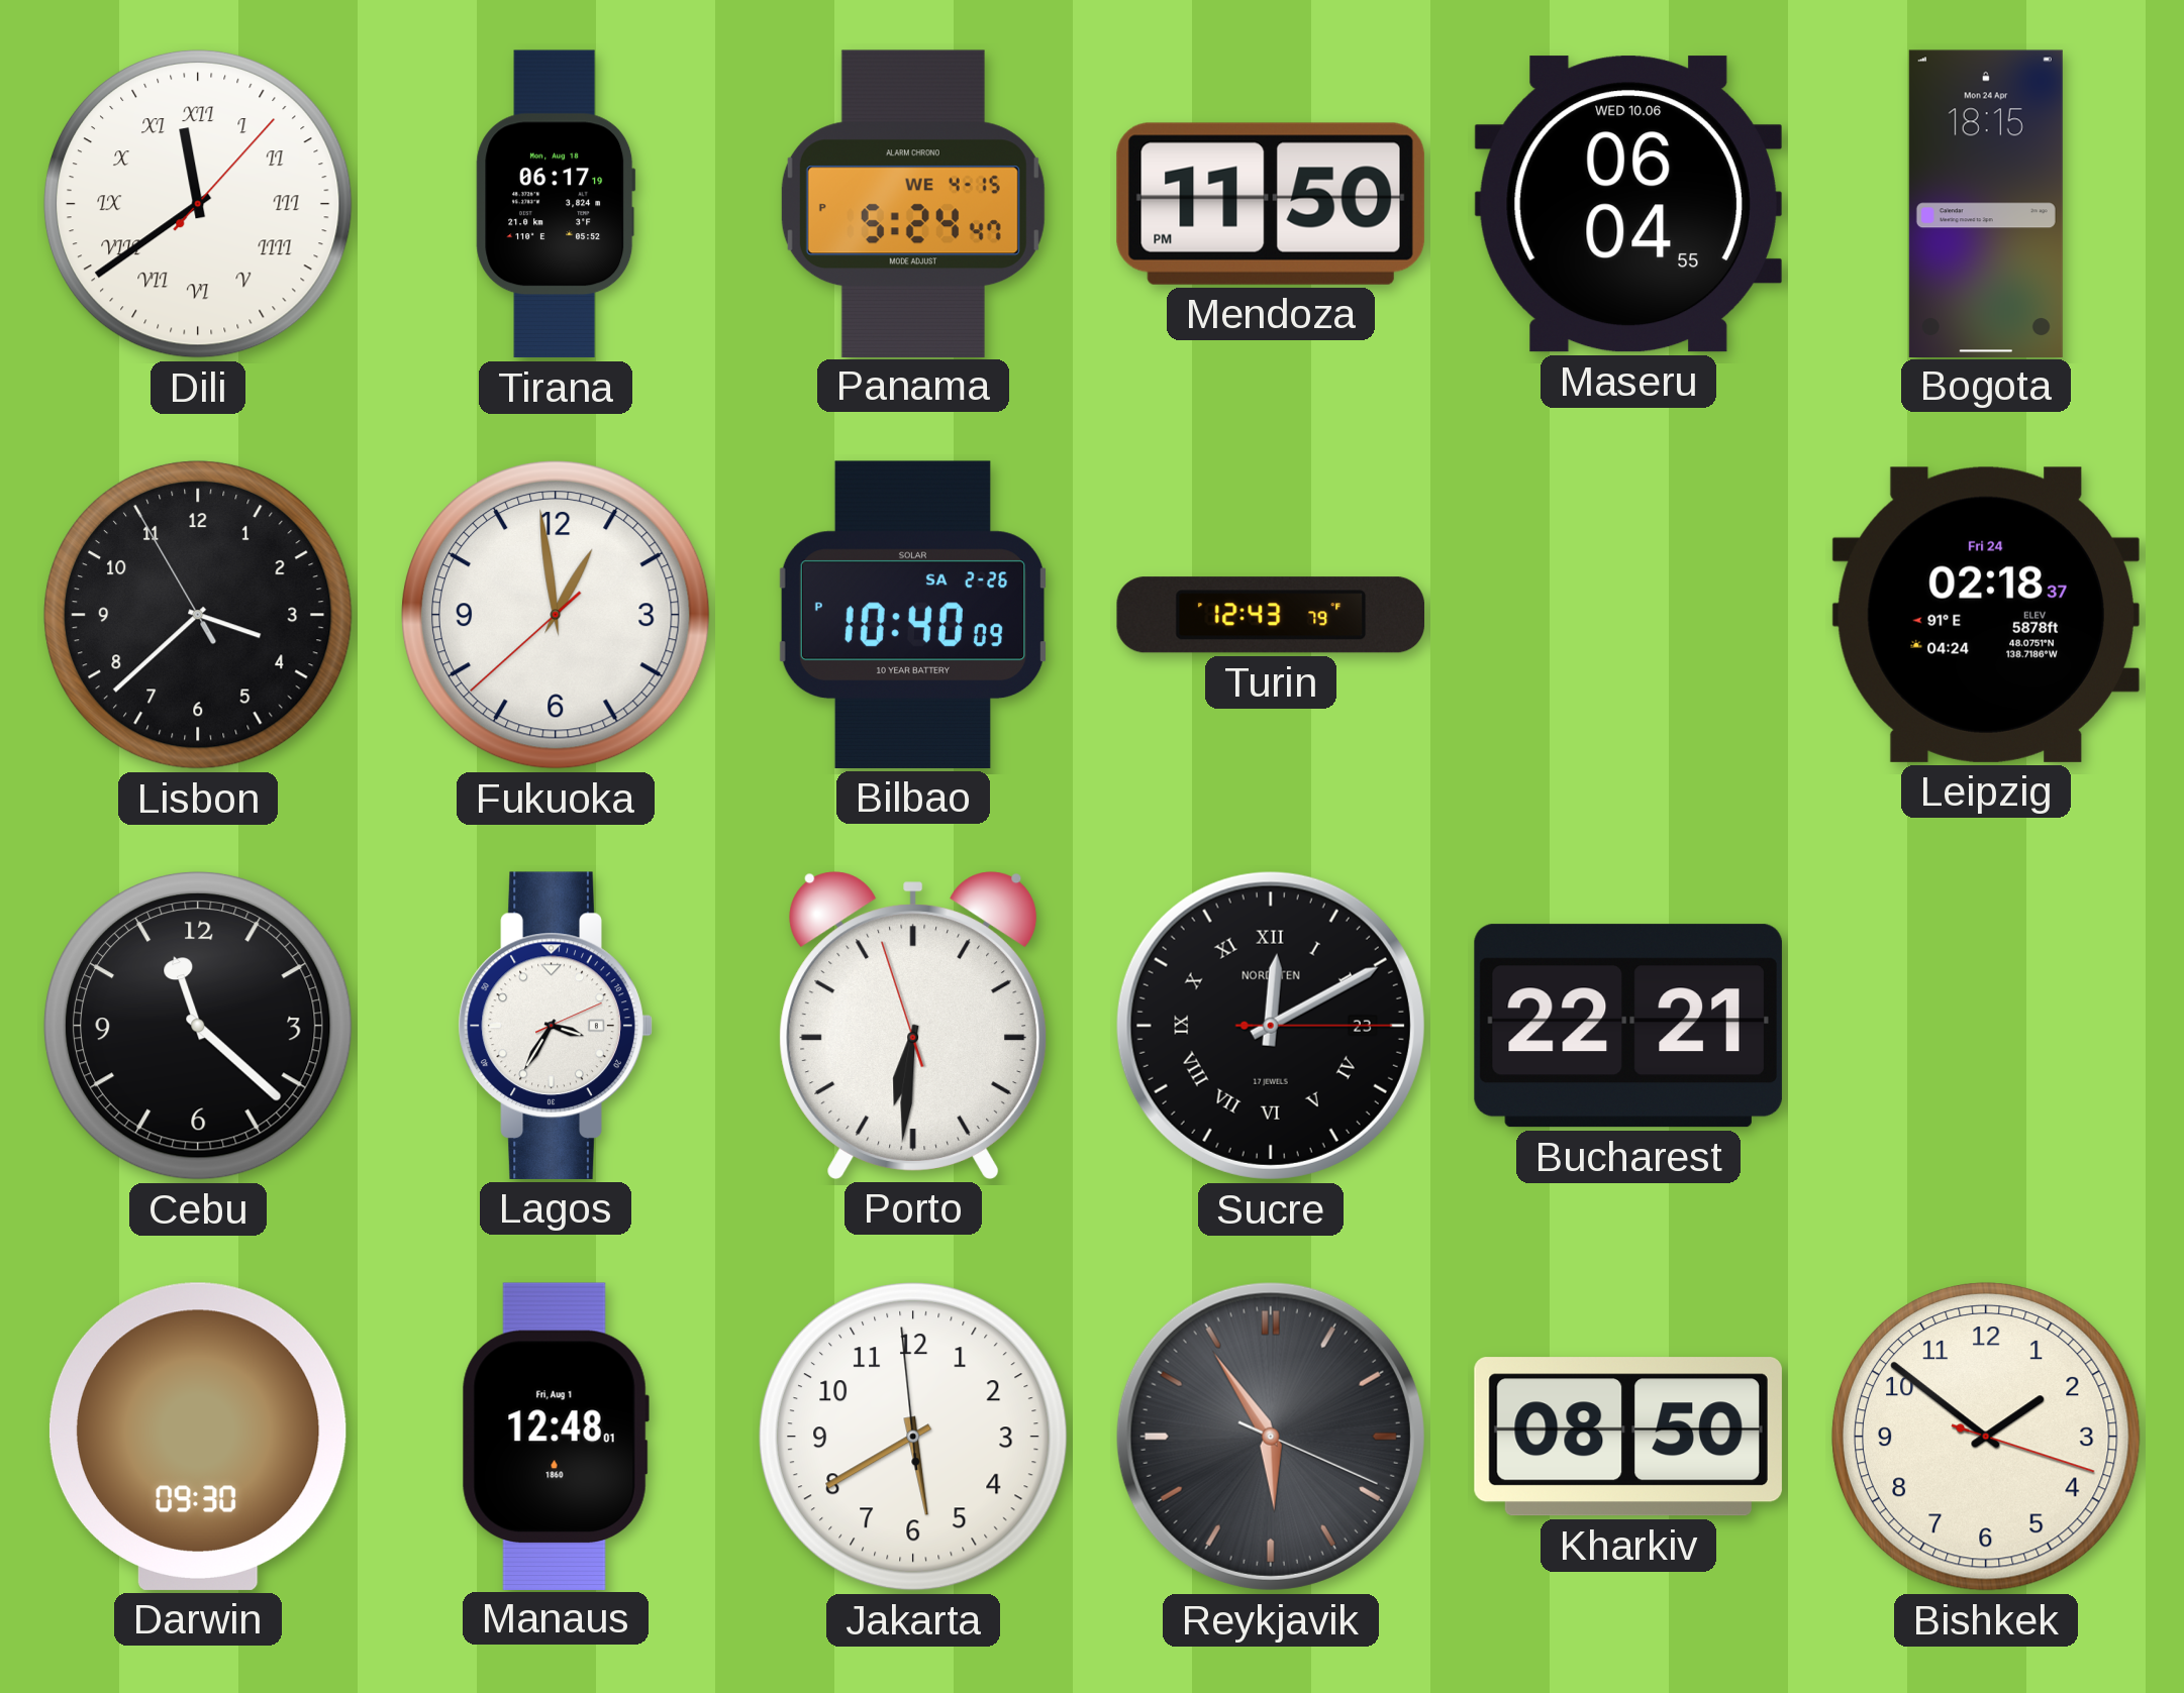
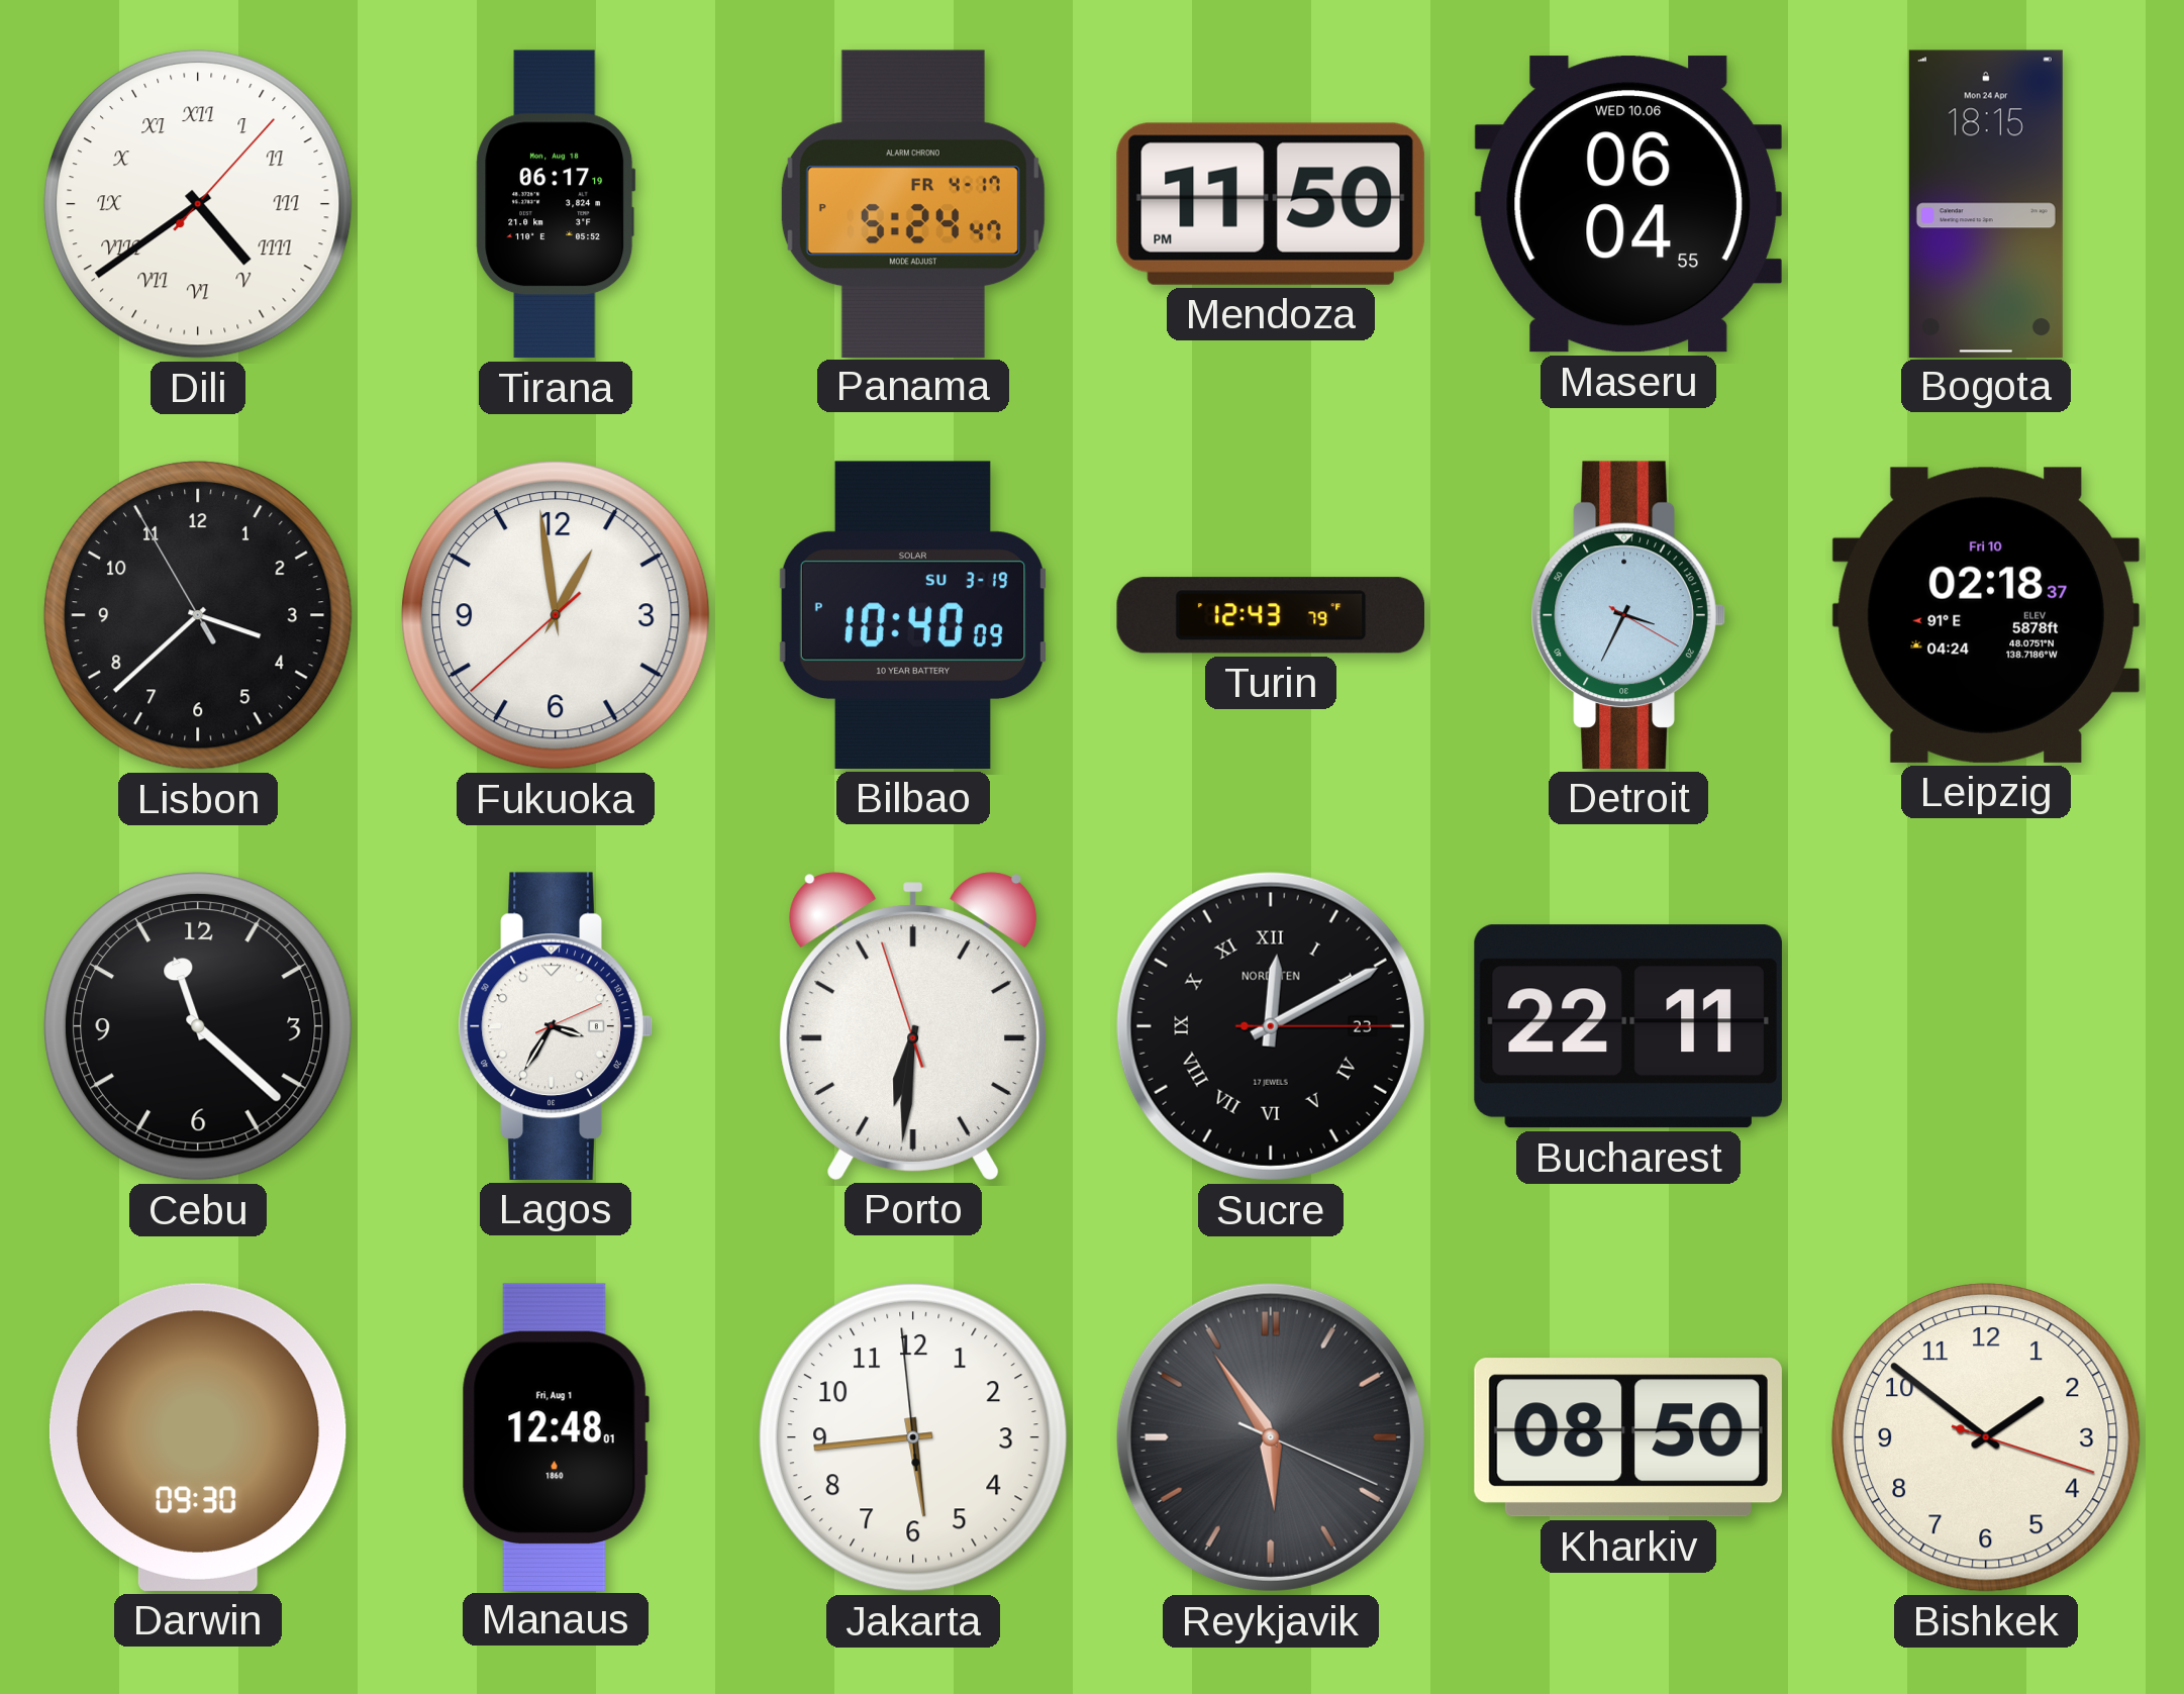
Dili: 11:39 -> 4:39 (198, 204)
Panama date: WE 4-15 -> FR 4-17 (913, 203)
Bilbao date: SA 2-26 -> SU 3-19 (913, 615)
Detroit: none -> 3:34 (1628, 615)
Leipzig date: Fri 24 -> Fri 10 (1986, 615)
Bucharest: 22:21 -> 22:11 (1628, 1026)
Jakarta: 5:39 -> 5:43 (913, 1437)
